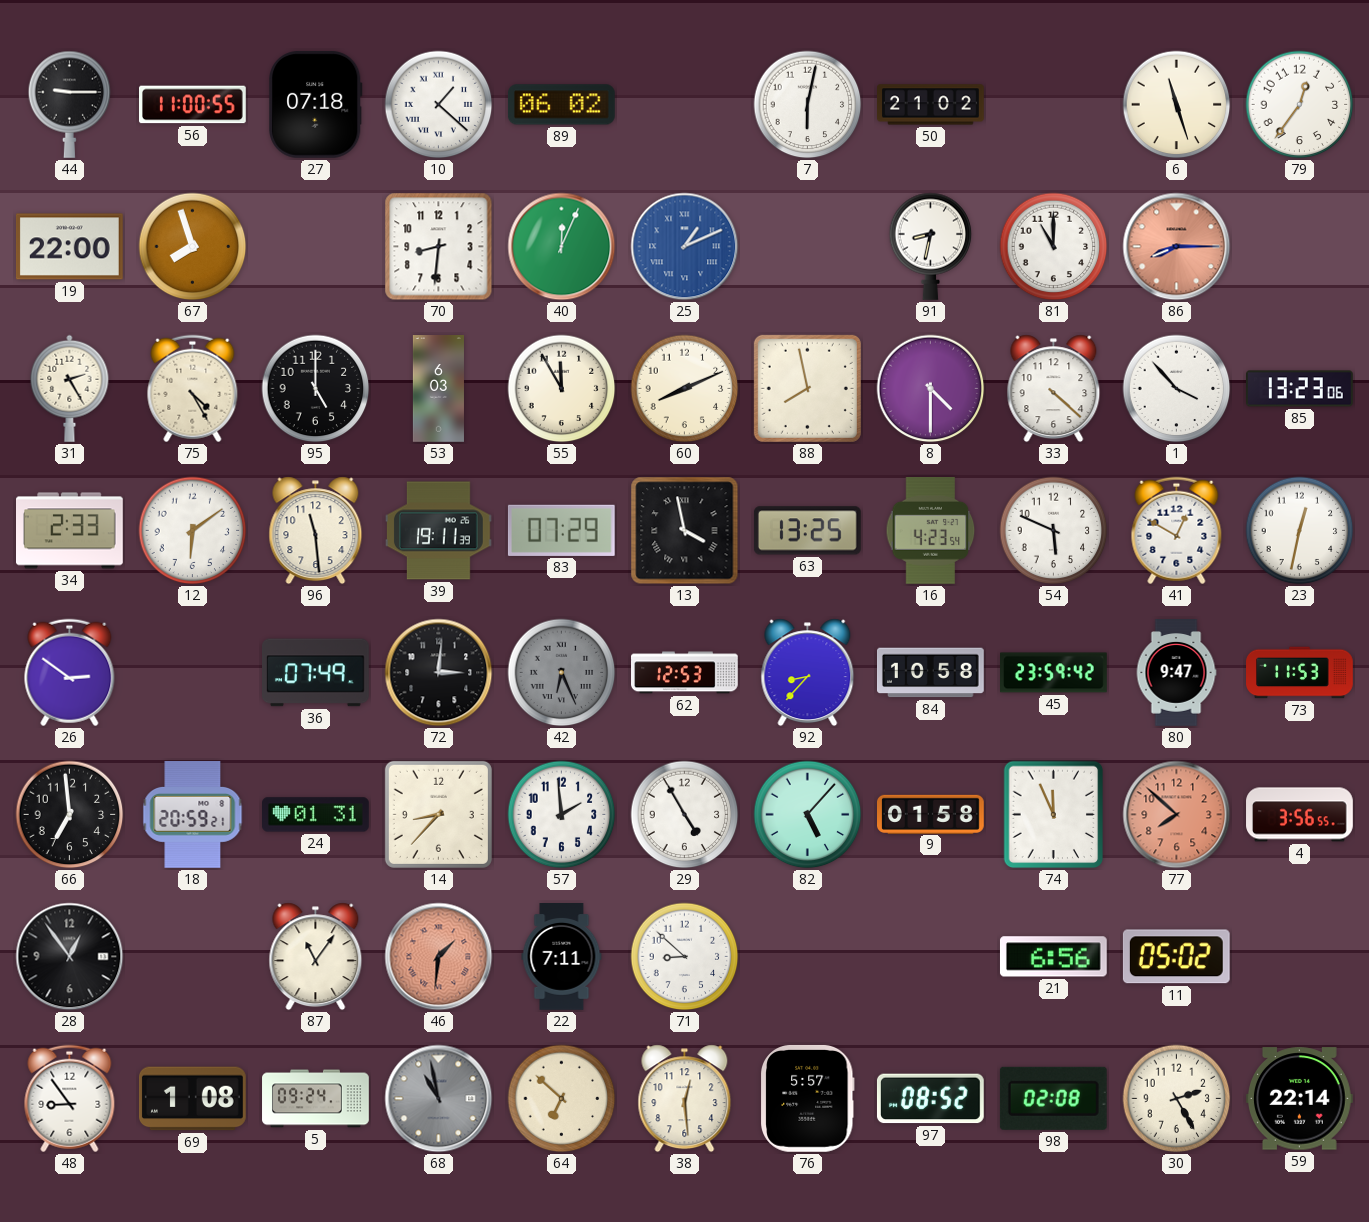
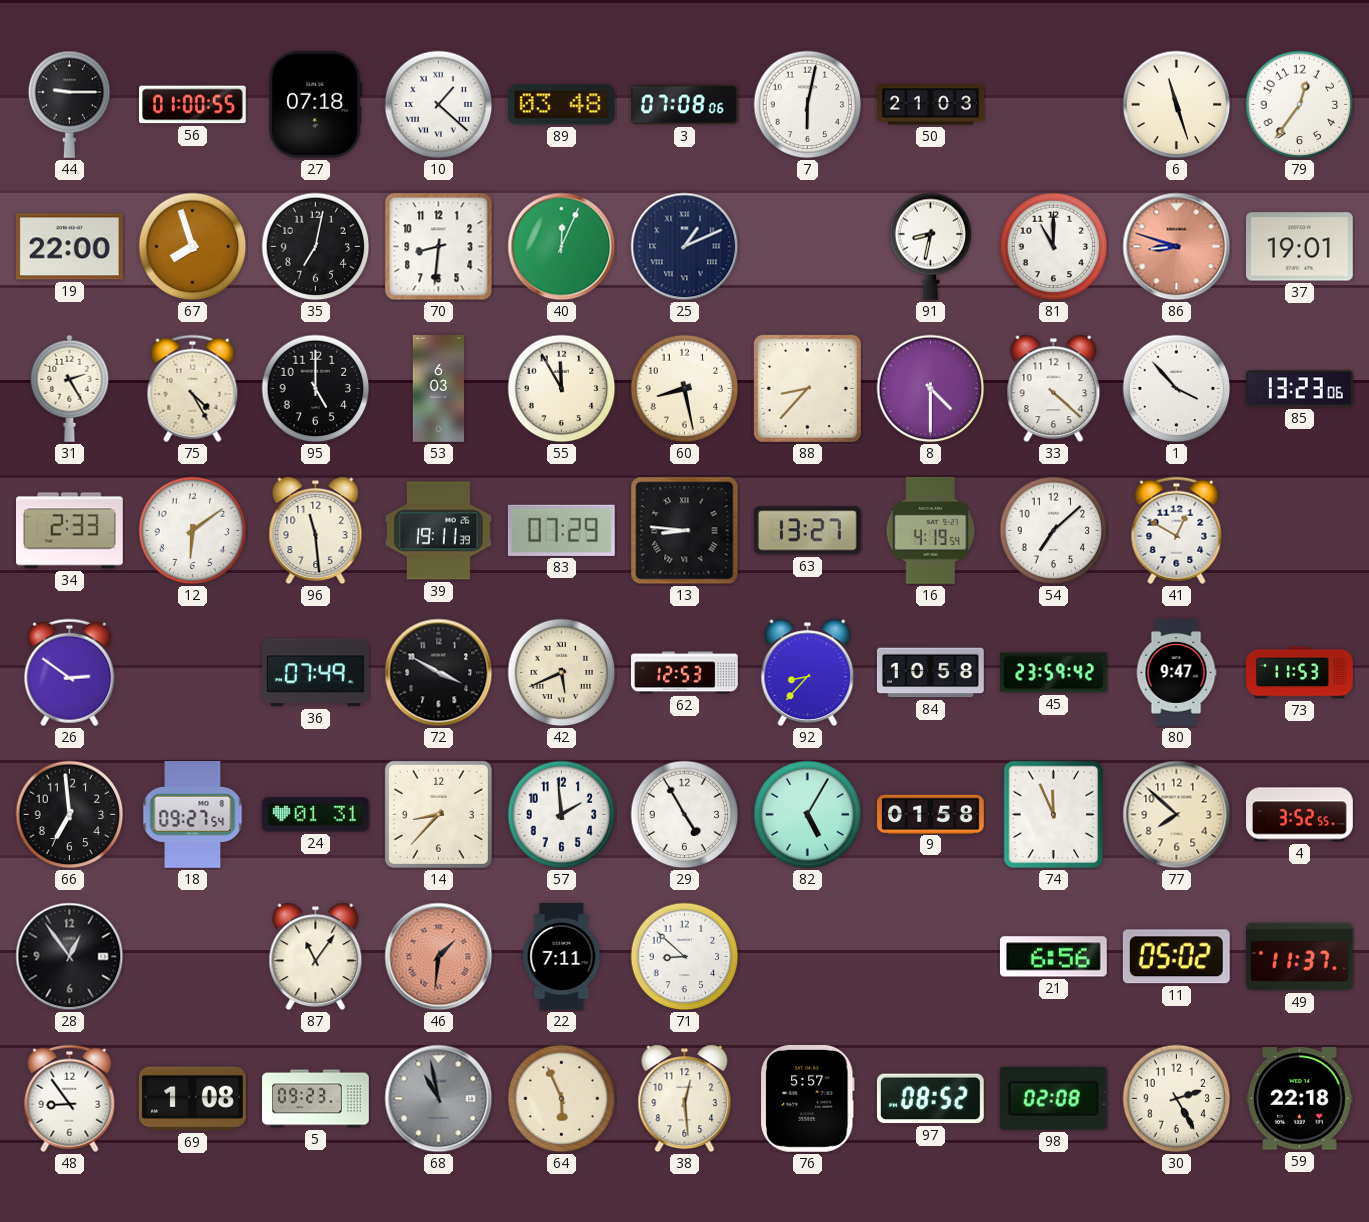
56: 11:00 -> 01:00 (193, 105)
89: 06:02 -> 03:48 (561, 105)
3: none -> 07:08 (685, 105)
50: 21:02 -> 21:03 (931, 105)
35: none -> 7:02 (316, 247)
25 dial: blue -> navy (685, 247)
86: 8:15 -> 8:48 (1177, 247)
37: none -> 19:01 (1300, 247)
60: 8:11 -> 8:28 (685, 389)
88: 7:58 -> 8:37 (807, 388)
13: 3:58 -> 8:46 (685, 531)
63: 13:25 -> 13:27 (807, 531)
16: 4:23 -> 4:19 (931, 531)
54: 5:49 -> 7:08 (1054, 531)
23: 12:32 -> none (1300, 531)
72: 3:01 -> 3:50 (439, 673)
42: 6:26 -> 5:41 (562, 673)
42 dial: grey -> cream (562, 673)
18: 20:59 -> 09:27 (193, 815)
82: 5:07 -> 5:05 (808, 815)
77 dial: salmon -> cream (1177, 815)
4: 3:56 -> 3:52 (1300, 815)
49: none -> 11:37 (1300, 957)
5: 09:24 -> 09:23 (316, 1099)
64: 6:52 -> 5:56 (562, 1099)
59: 22:14 -> 22:18 (1299, 1099)
